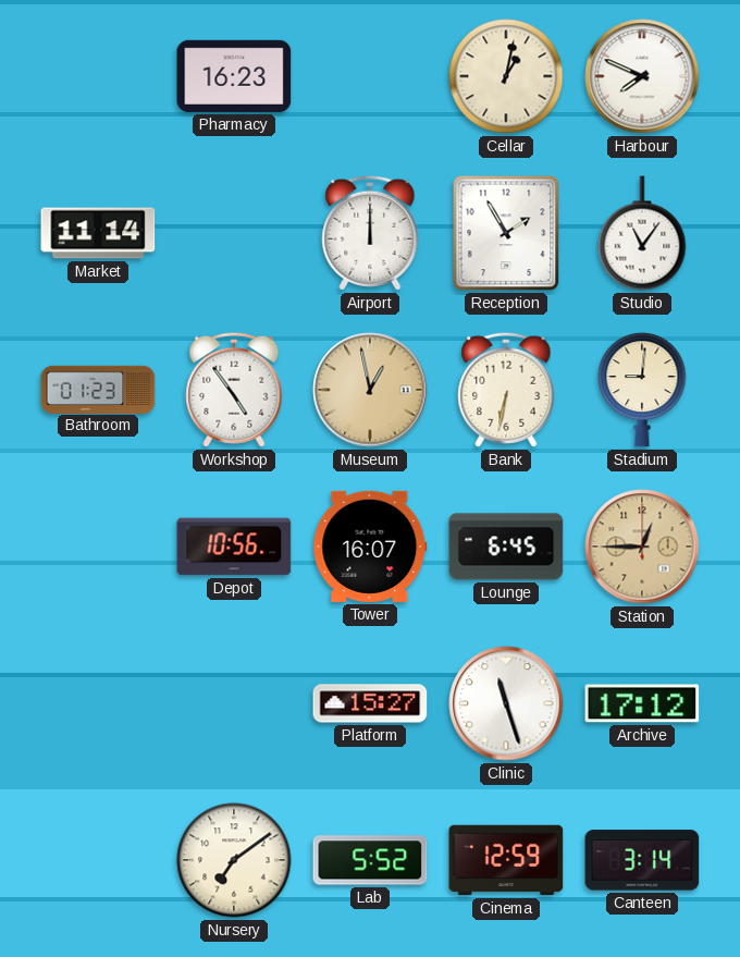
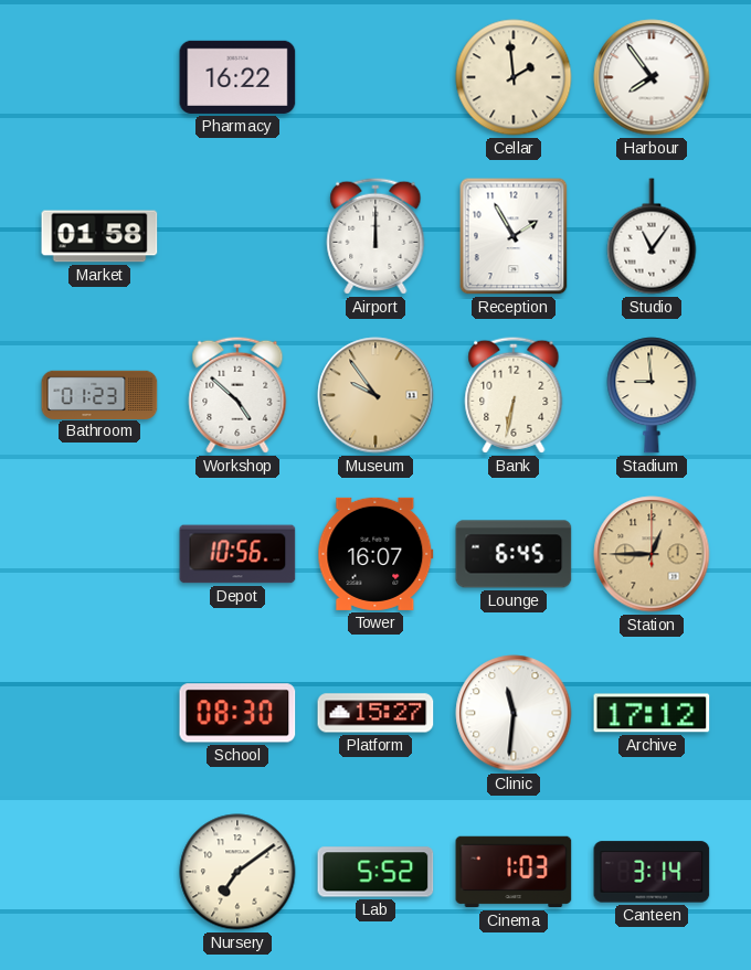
Pharmacy: 16:23 -> 16:22 (237, 77)
Cellar: 1:02 -> 1:59 (514, 77)
Harbour: 7:49 -> 7:54 (652, 77)
Market: 11:14 -> 01:58 (99, 236)
Workshop: 4:54 -> 4:52 (237, 395)
Museum: 12:58 -> 9:54 (375, 395)
Stadium: 9:01 -> 8:59 (652, 395)
School: none -> 08:30 (237, 713)
Clinic: 11:27 -> 11:31 (514, 713)
Cinema: 12:59 -> 1:03 (514, 872)
